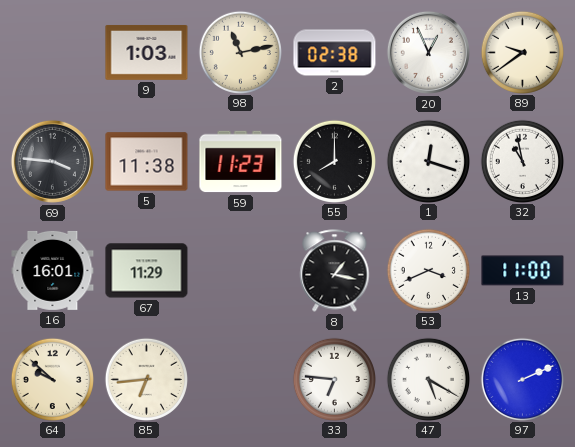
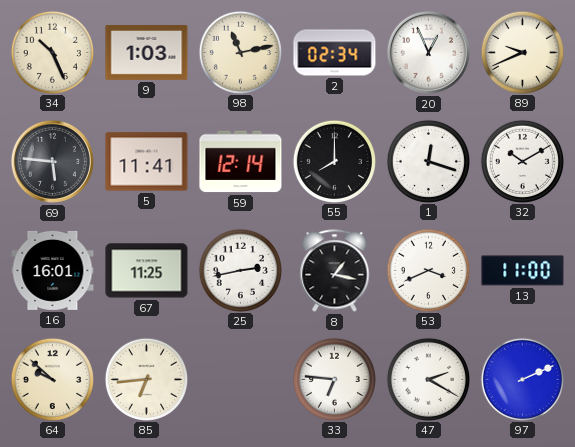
34: none -> 10:26 (52, 52)
2: 02:38 -> 02:34 (335, 53)
89: 9:39 -> 9:41 (522, 52)
69: 3:46 -> 5:46 (52, 161)
5: 11:38 -> 11:41 (147, 162)
59: 11:23 -> 12:14 (241, 162)
32: 10:58 -> 10:10 (522, 161)
67: 11:29 -> 11:25 (147, 271)
25: none -> 2:43 (240, 270)
47: 5:20 -> 2:20 (428, 379)
